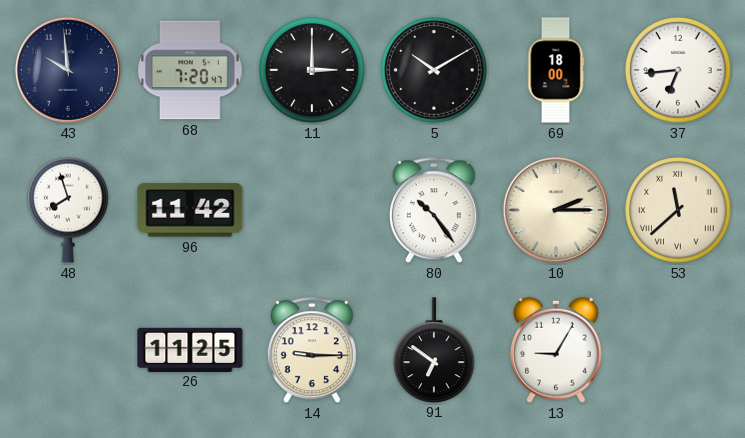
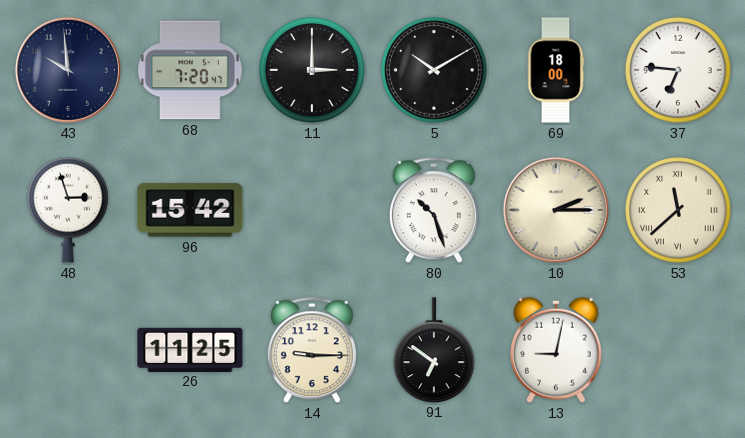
37: 6:44 -> 6:46 (678, 70)
48: 7:57 -> 2:57 (69, 210)
96: 11:42 -> 15:42 (190, 210)
80: 10:24 -> 10:27 (434, 211)
13: 9:05 -> 9:02 (556, 350)
